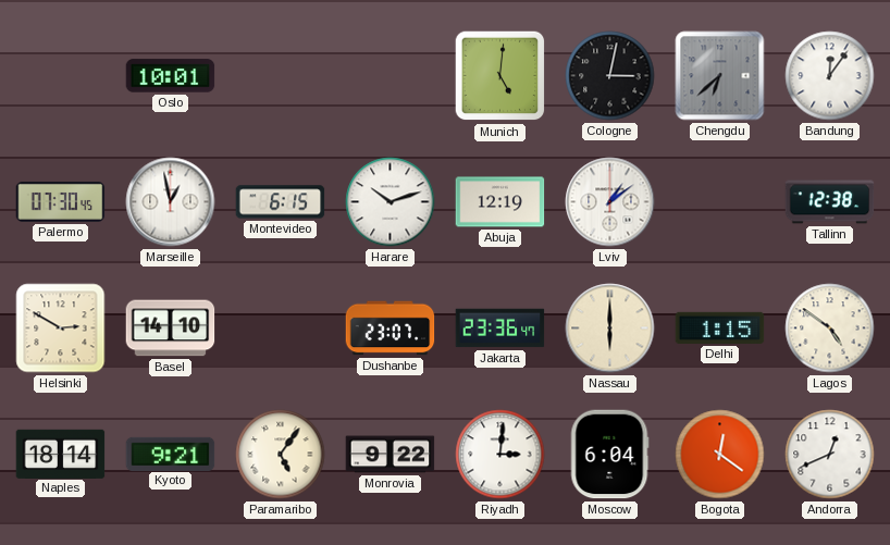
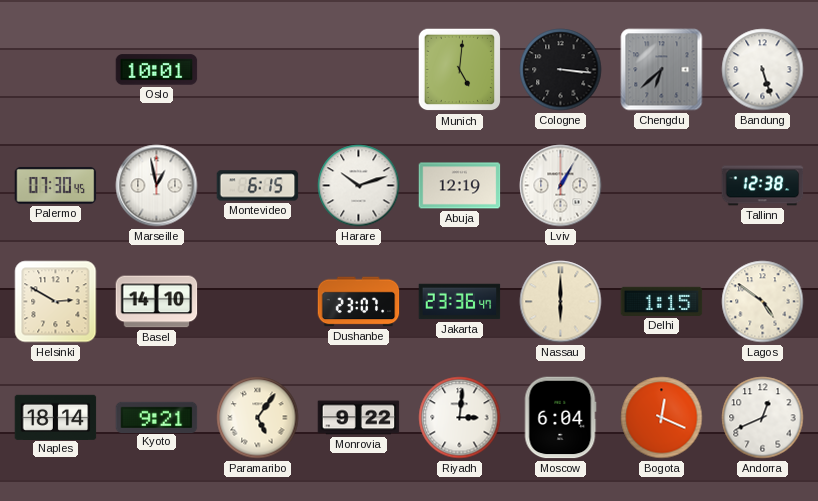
Cologne: 3:02 -> 3:16 (561, 70)
Bandung: 12:06 -> 5:27 (763, 70)
Lviv: 1:09 -> 1:05 (561, 186)
Bogota: 12:21 -> 12:19 (662, 418)
